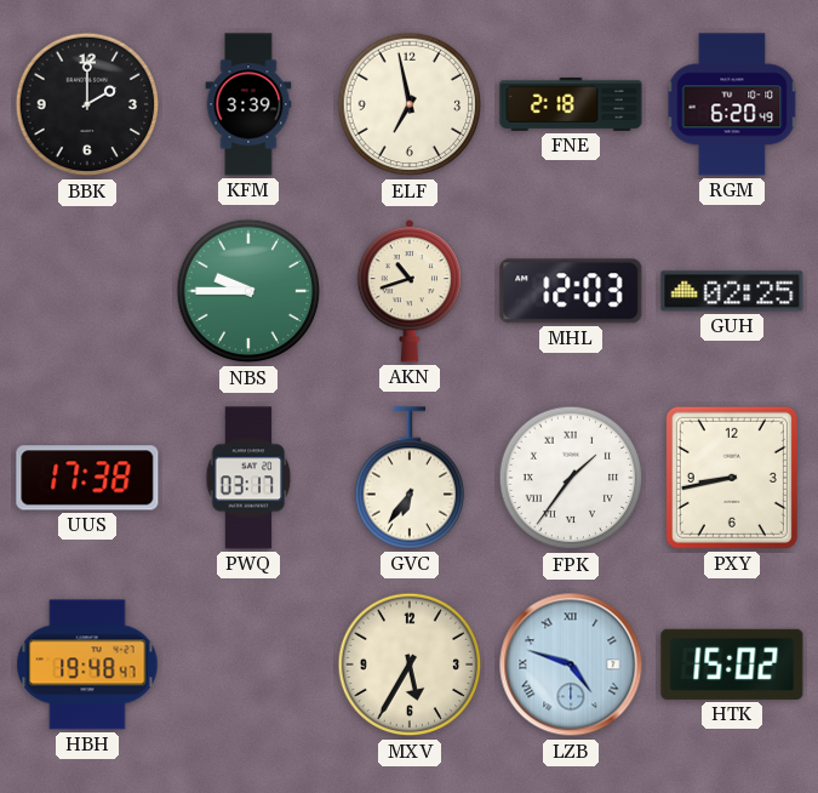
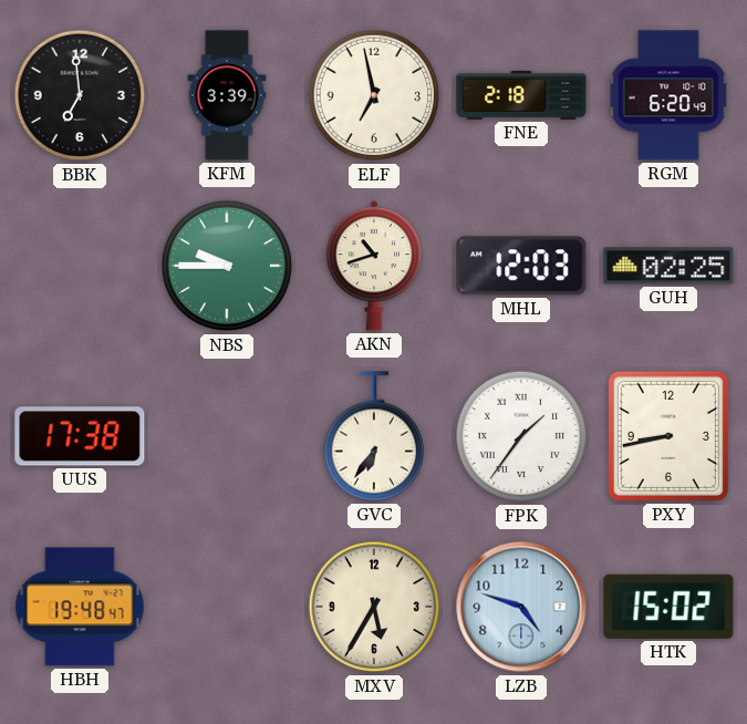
BBK: 2:00 -> 6:59 (80, 95)
PWQ: 03:17 -> none (248, 478)
LZB numerals: Roman -> Arabic (521, 607)
